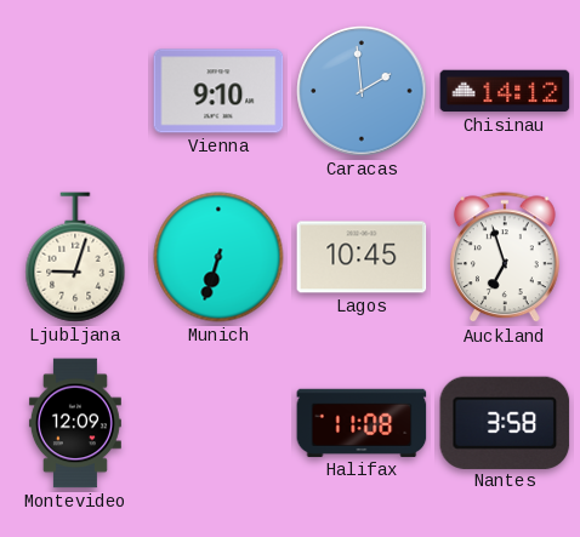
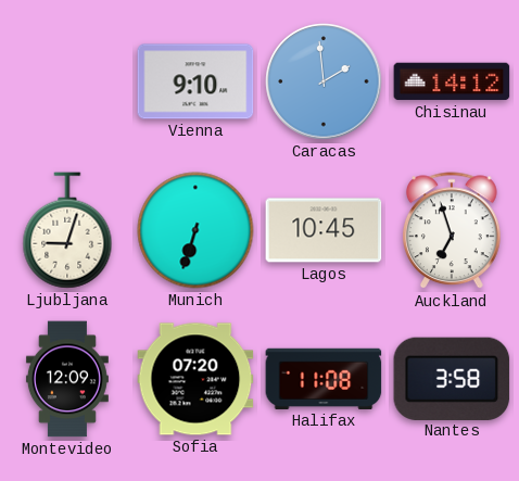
Sofia: none -> 07:20 (195, 379)
